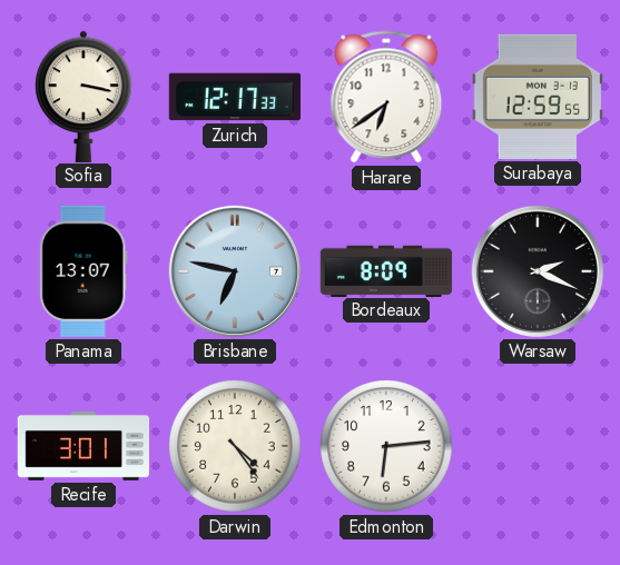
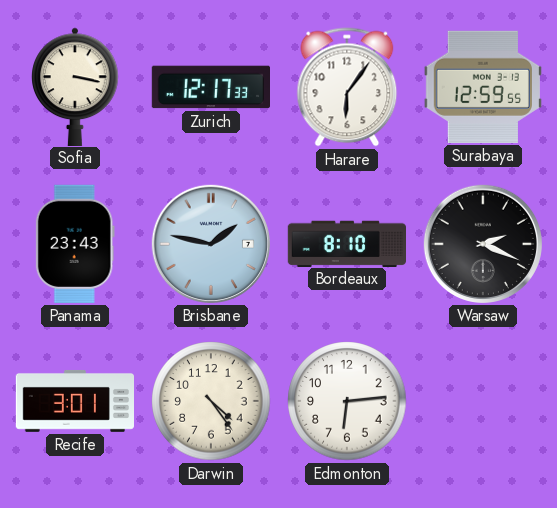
Harare: 6:39 -> 6:06 (347, 87)
Panama: 13:07 -> 23:43 (75, 244)
Brisbane: 6:47 -> 1:47 (211, 244)
Bordeaux: 8:09 -> 8:10 (346, 243)
